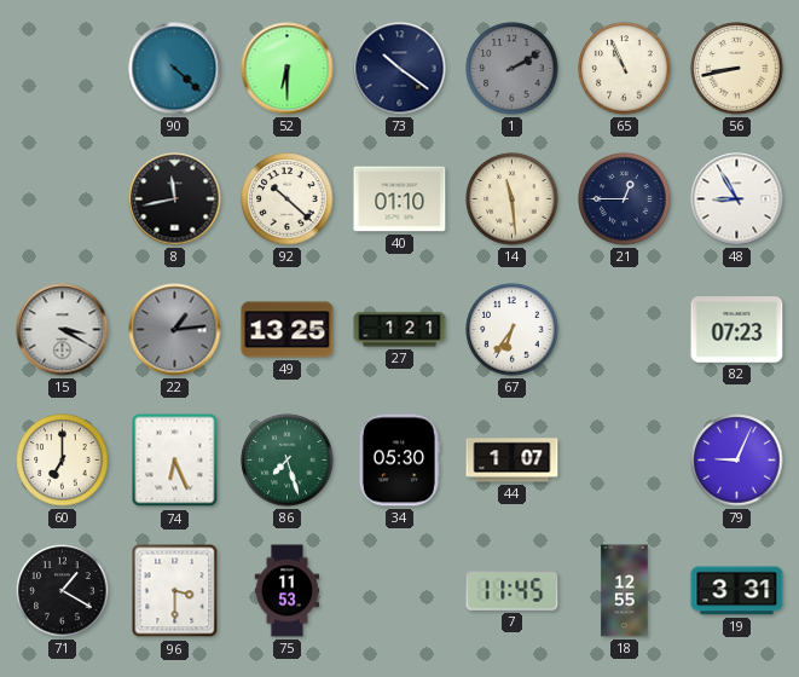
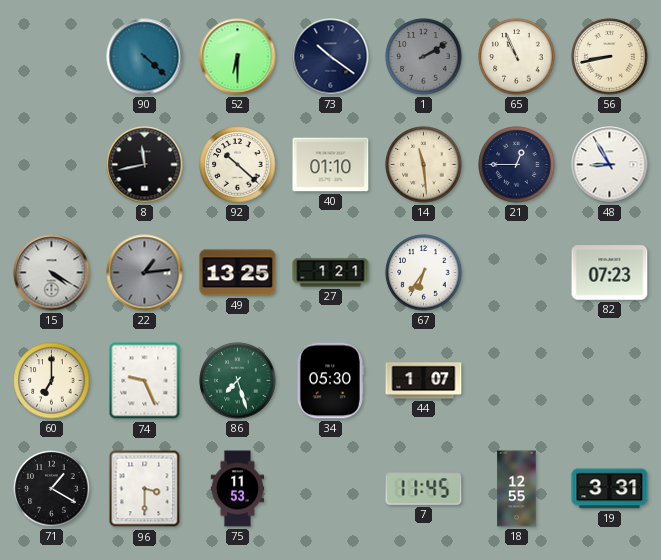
15: 3:20 -> 4:20 (52, 273)
74: 6:26 -> 9:26 (145, 381)
79: 9:04 -> none (737, 461)
